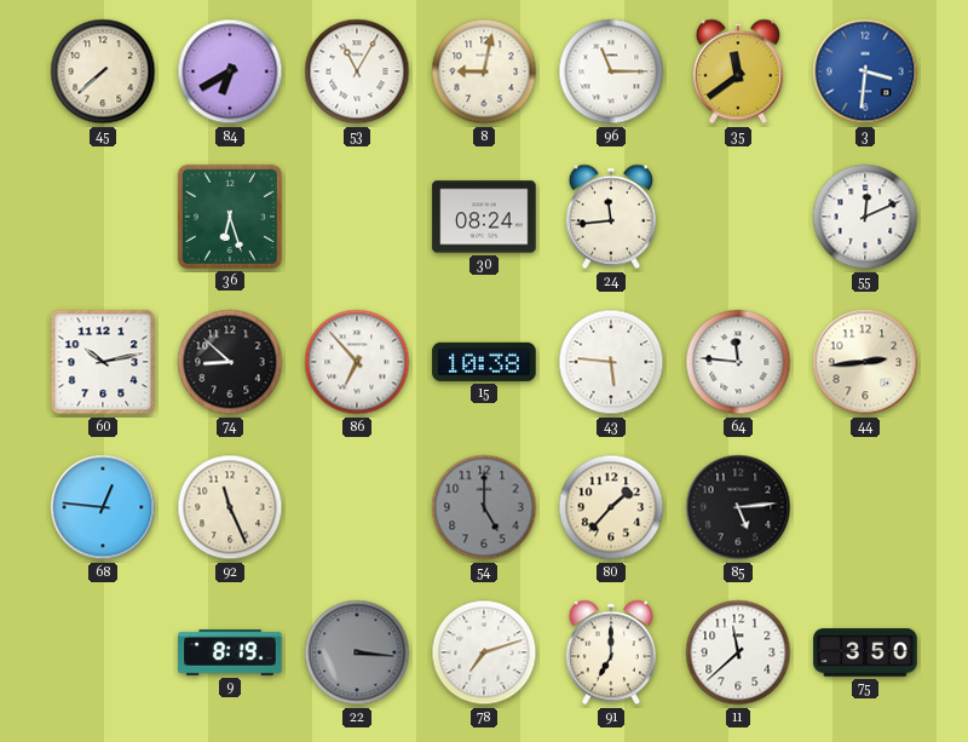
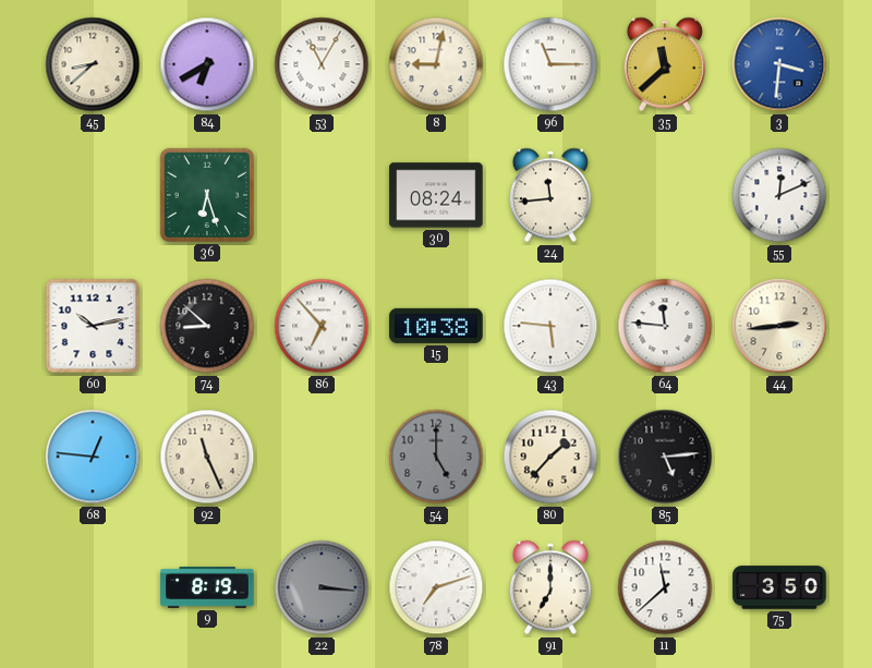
45: 7:38 -> 8:38 (93, 64)
35: 11:39 -> 11:38 (665, 64)
